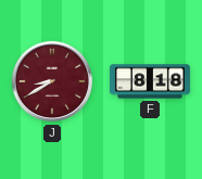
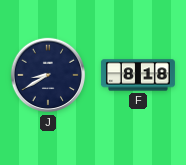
J dial: burgundy -> navy (48, 75)
